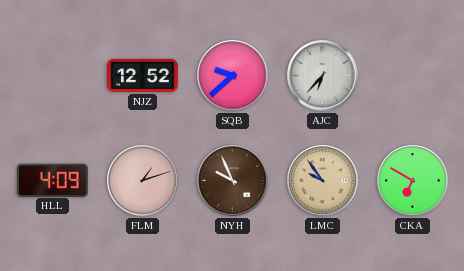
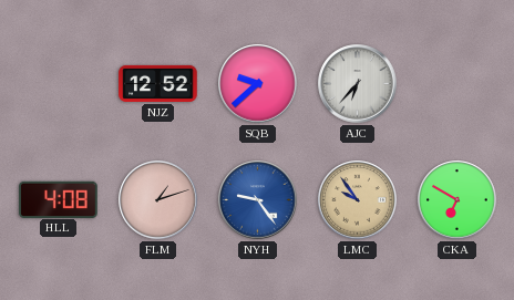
HLL: 4:09 -> 4:08 (59, 199)
NYH: 9:56 -> 9:24 (258, 200)
NYH dial: brown -> blue (258, 200)
